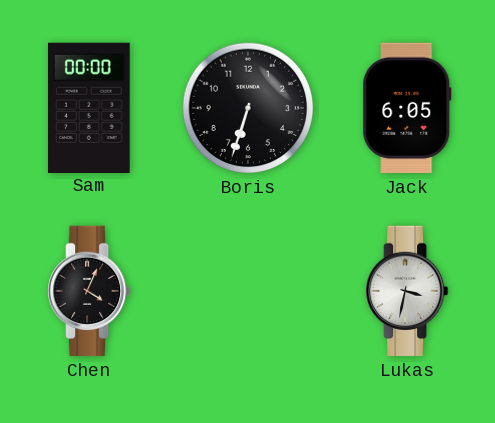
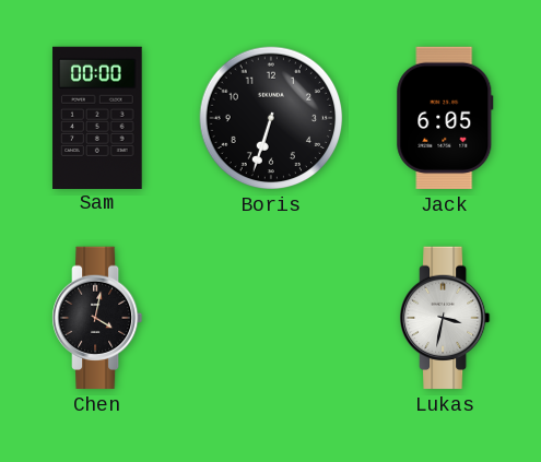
Chen: 4:04 -> 4:02 (98, 318)
